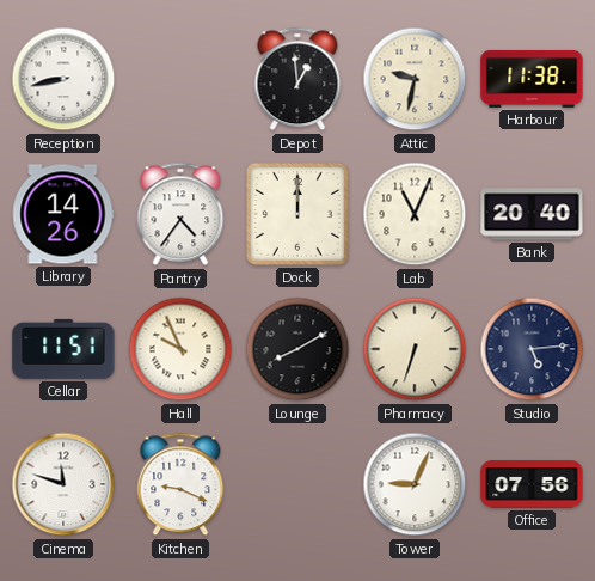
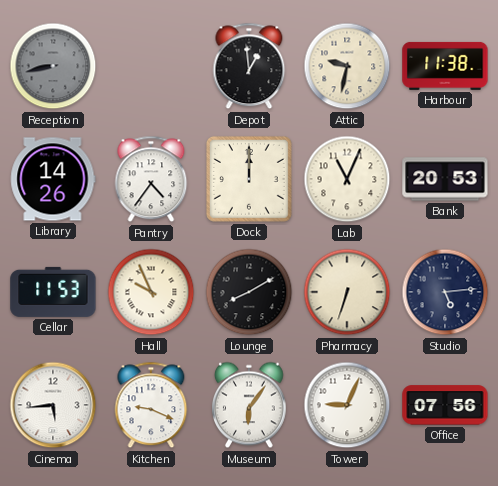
Reception dial: white -> grey (53, 66)
Bank: 20:40 -> 20:53 (445, 179)
Cellar: 11:51 -> 11:53 (53, 292)
Cinema: 11:48 -> 5:44 (53, 405)
Museum: none -> 6:06 (249, 405)
